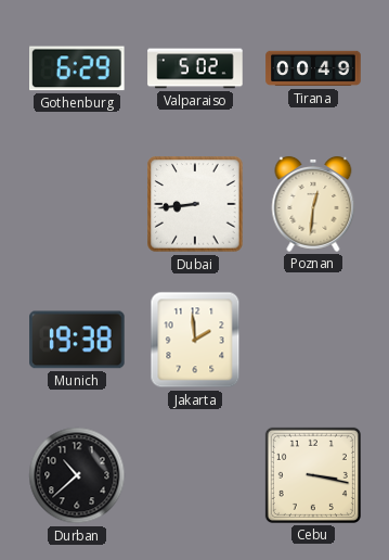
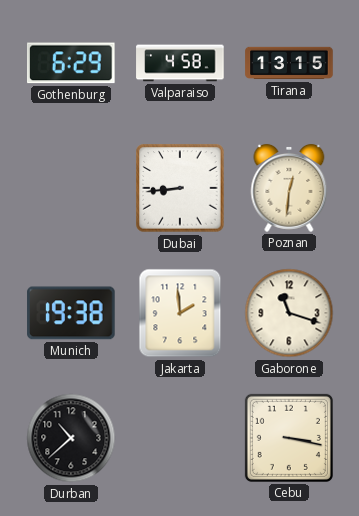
Valparaiso: 5:02 -> 4:58 (180, 63)
Tirana: 00:49 -> 13:15 (289, 63)
Gaborone: none -> 11:18 (289, 313)
